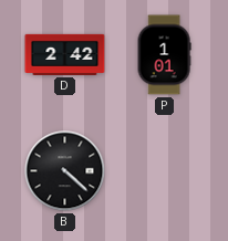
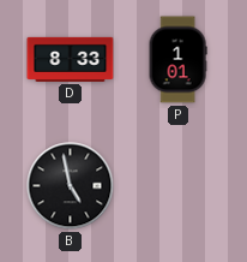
D: 2:42 -> 8:33 (71, 59)
B: 4:22 -> 4:58 (71, 186)
